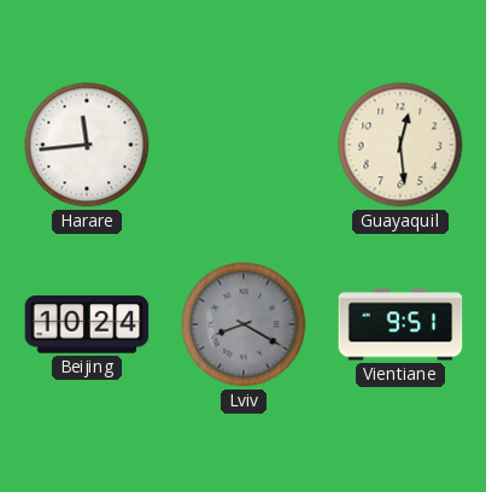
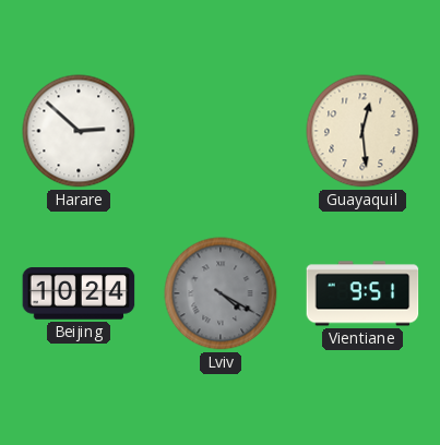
Harare: 11:44 -> 2:52 (79, 131)
Lviv: 8:20 -> 4:20 (221, 293)
